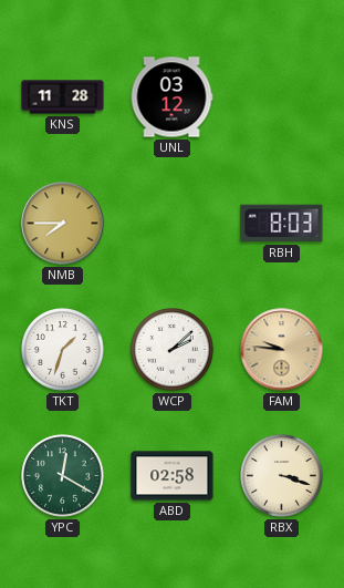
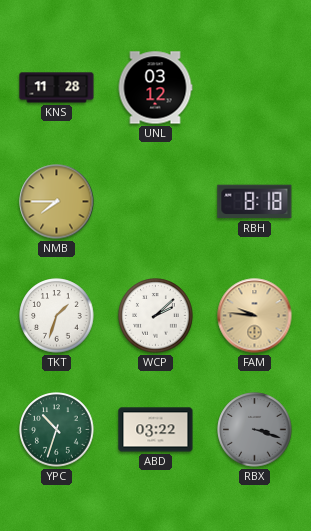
RBH: 8:03 -> 8:18 (255, 202)
YPC: 12:20 -> 10:33 (57, 430)
ABD: 02:58 -> 03:22 (156, 430)
RBX dial: cream -> grey (255, 430)
